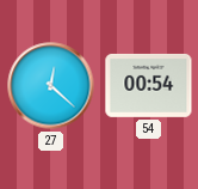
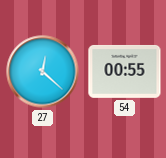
54: 00:54 -> 00:55 (125, 71)
